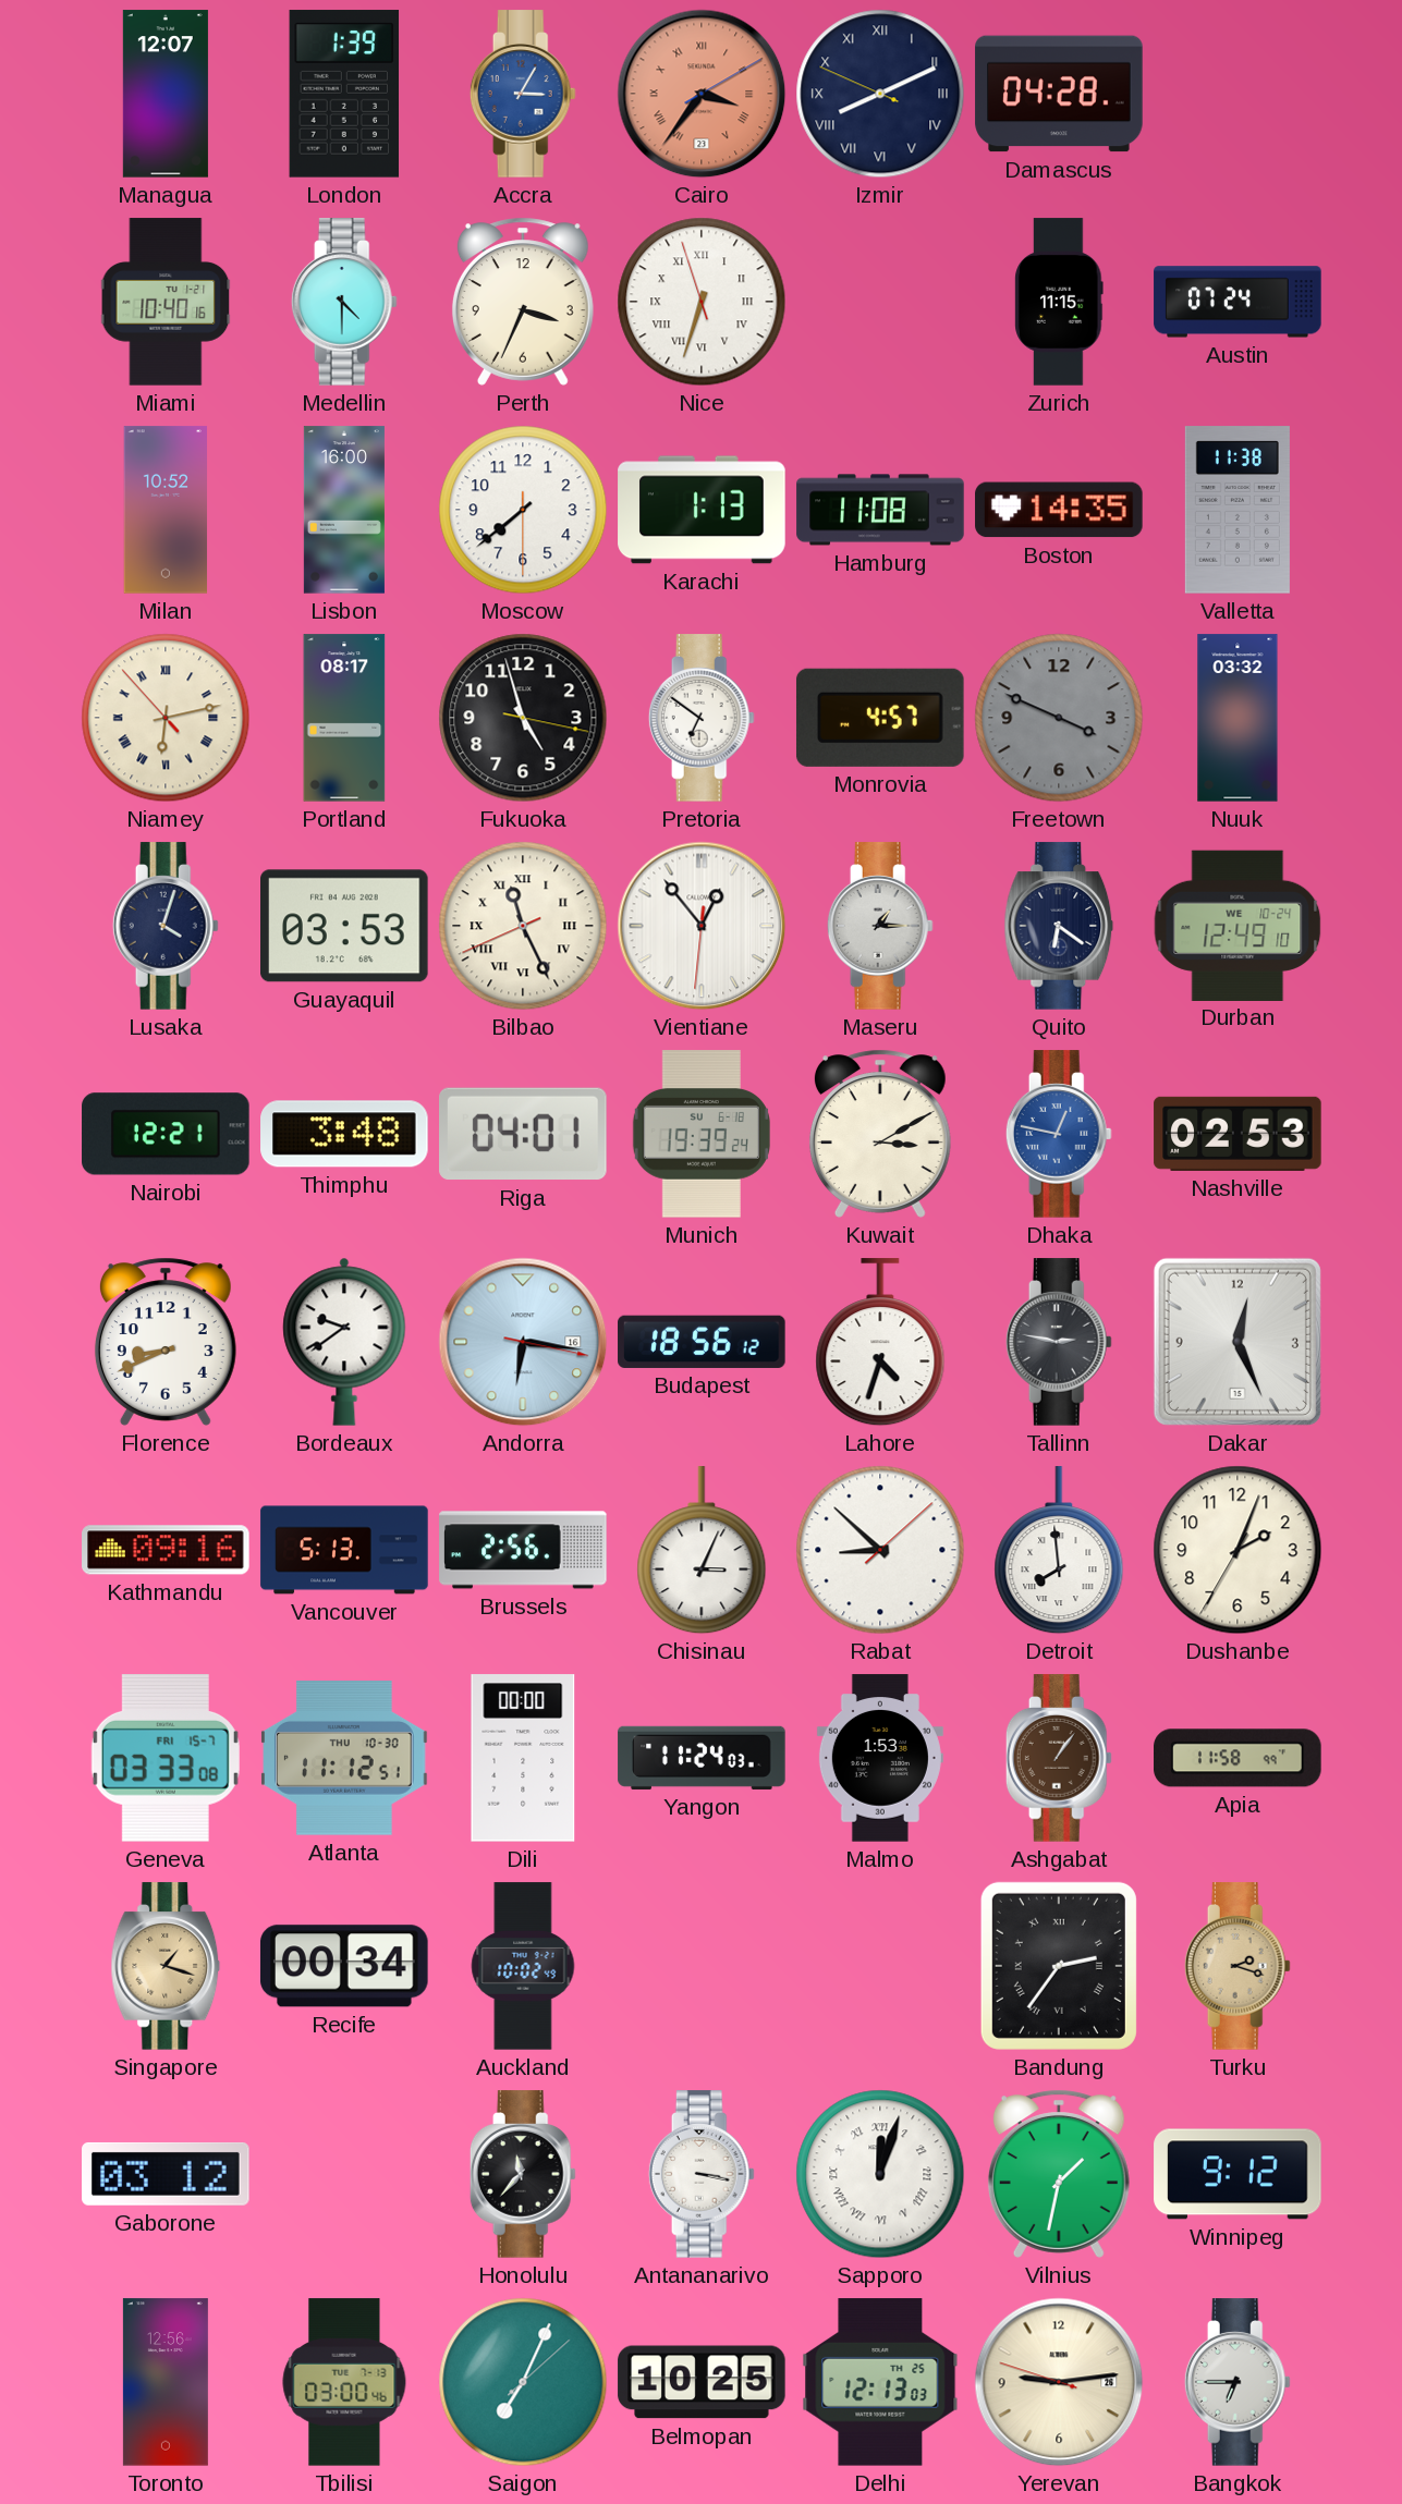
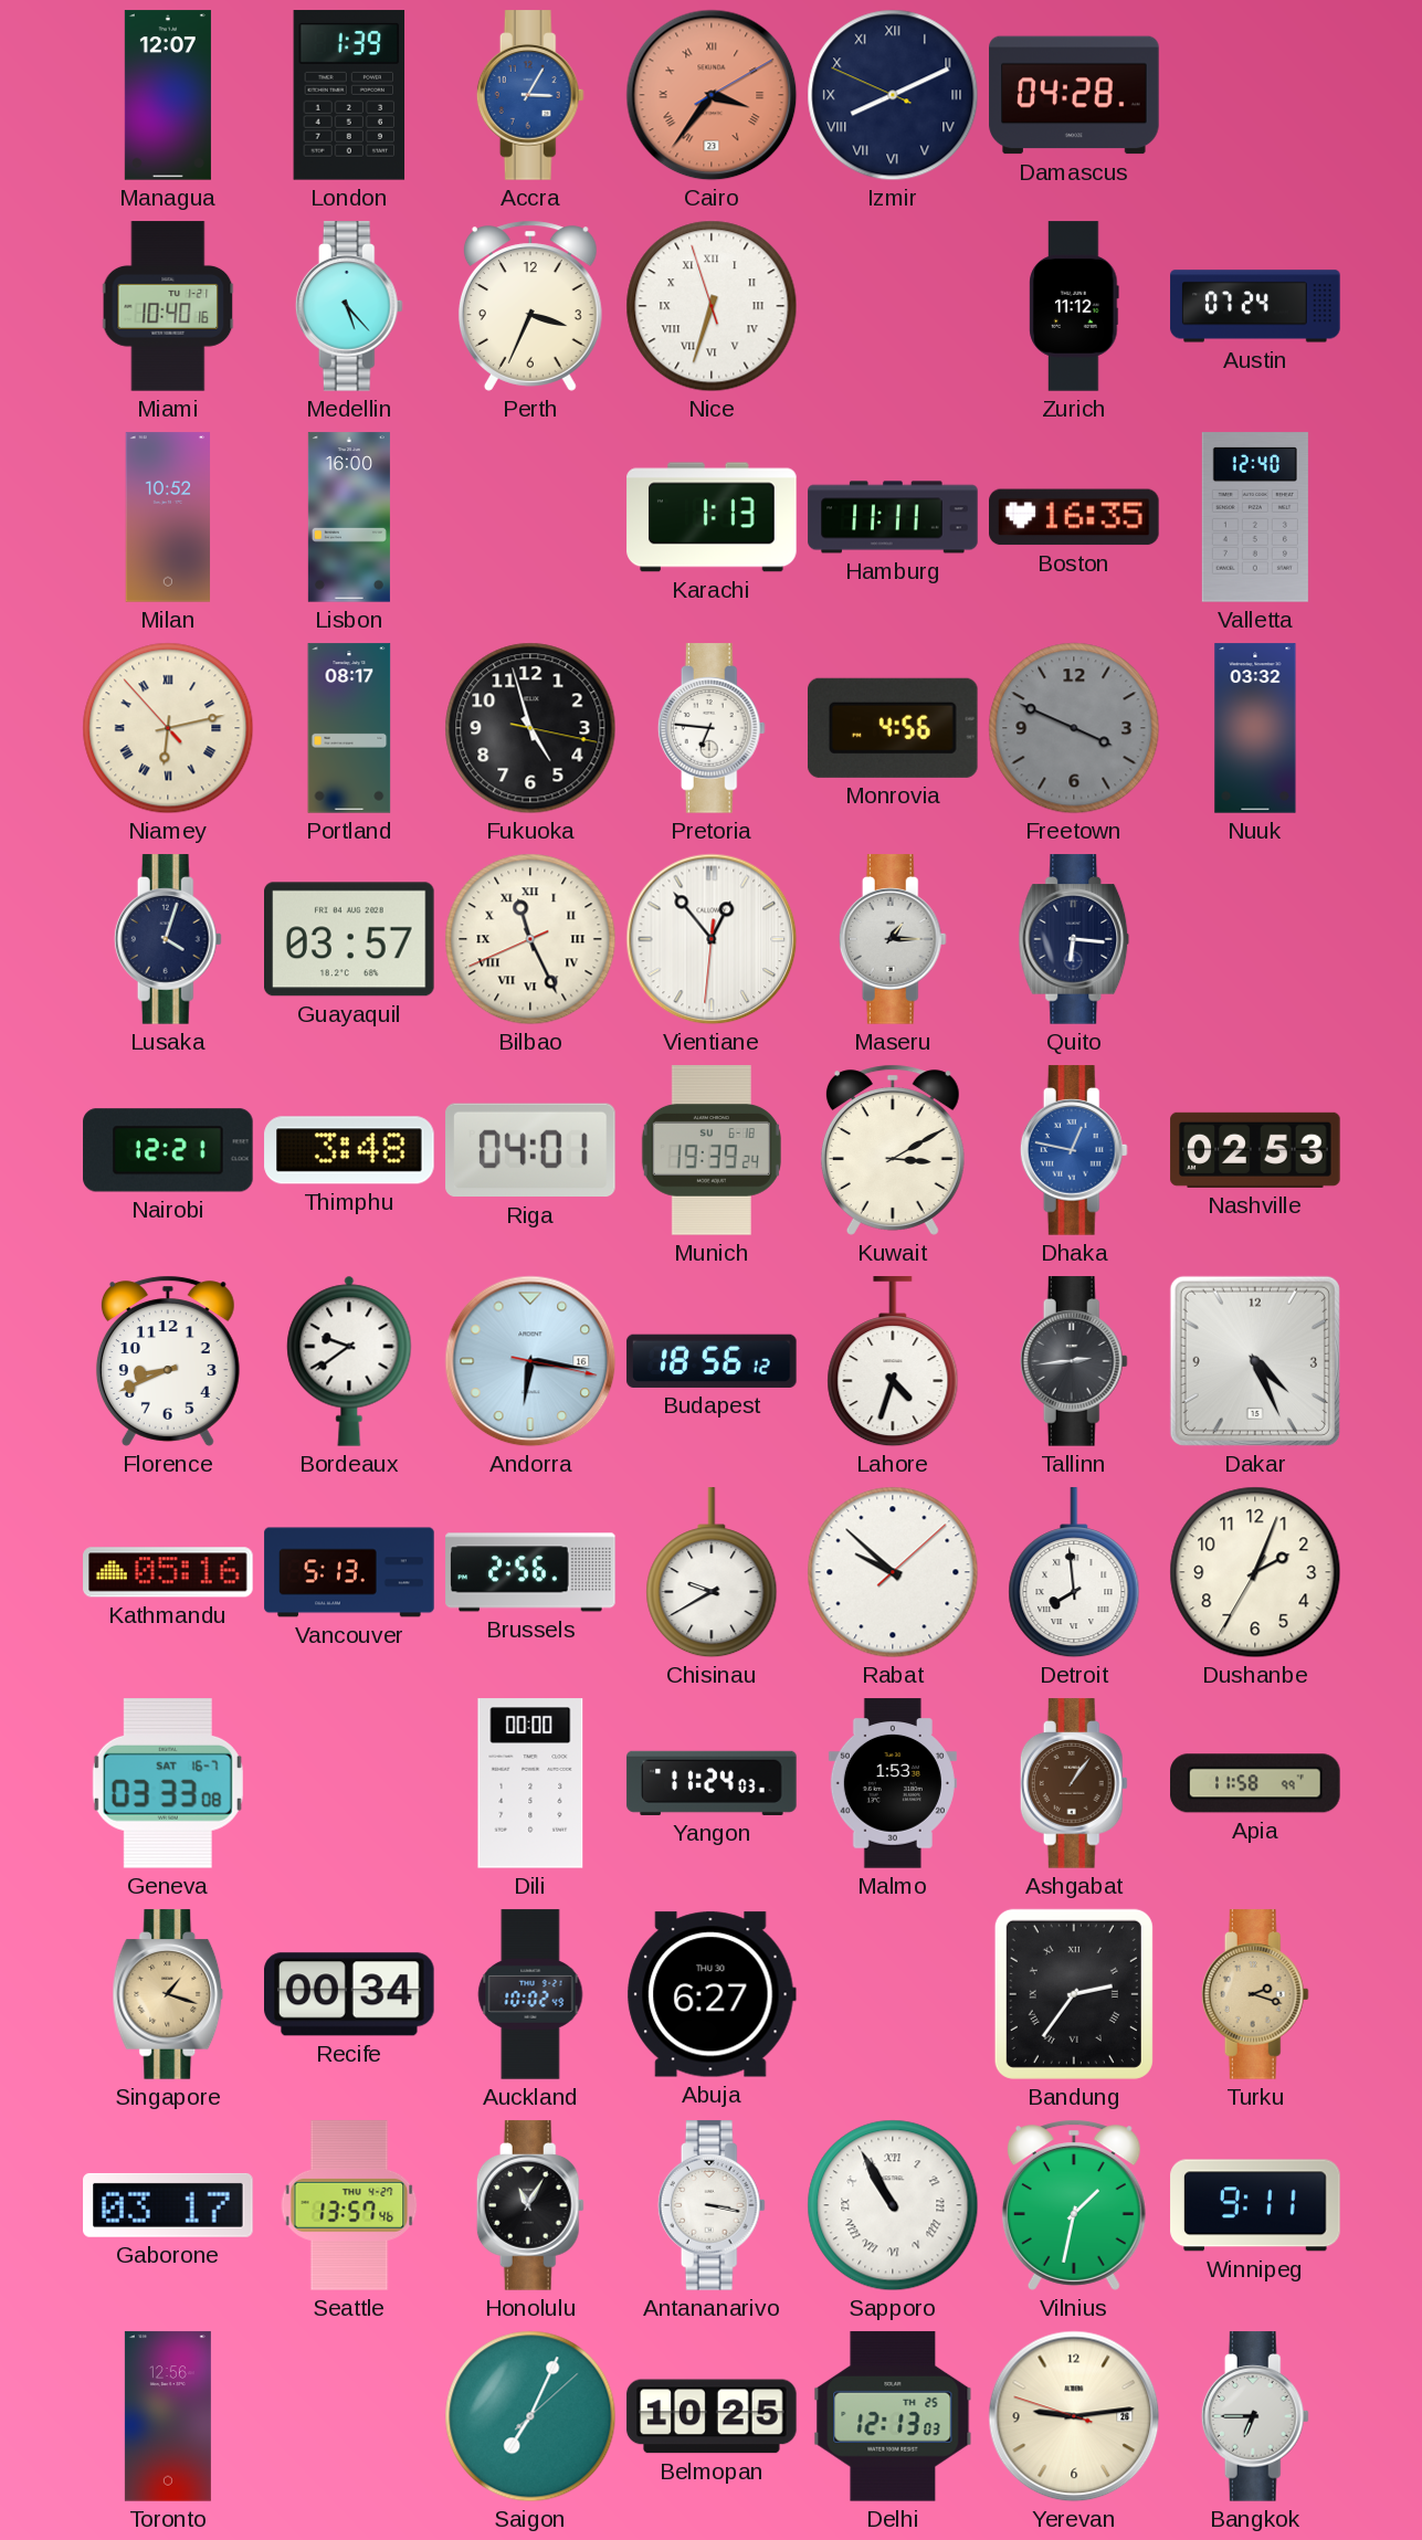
Medellin: 4:30 -> 5:23 (349, 306)
Zurich: 11:15 -> 11:12 (1074, 306)
Moscow: 7:38 -> none (523, 510)
Hamburg: 11:08 -> 11:11 (893, 517)
Boston: 14:35 -> 16:35 (1074, 517)
Valletta: 11:38 -> 12:40 (1255, 517)
Pretoria: 6:51 -> 6:46 (712, 728)
Monrovia: 4:57 -> 4:56 (893, 728)
Guayaquil: 03:53 -> 03:57 (350, 939)
Quito: 6:21 -> 6:16 (1074, 939)
Durban: 12:49 -> none (1238, 925)
Tallinn: 2:47 -> 2:44 (1074, 1361)
Dakar: 12:26 -> 4:26 (1255, 1361)
Kathmandu: 09:16 -> 05:16 (168, 1572)
Chisinau: 3:04 -> 9:40 (712, 1573)
Rabat: 8:52 -> 9:52 (893, 1572)
Geneva date: FRI 15-7 -> SAT 16-7 (168, 1784)
Atlanta: 11:12 -> none (344, 1758)
Abuja: none -> 6:27 (712, 1994)
Gaborone: 03:12 -> 03:17 (168, 2205)
Seattle: none -> 13:57 (349, 2205)
Honolulu: 11:37 -> 11:05 (530, 2205)
Sapporo: 12:03 -> 10:55 (893, 2205)
Winnipeg: 9:12 -> 9:11 (1255, 2205)
Tbilisi: 03:00 -> none (344, 2382)
